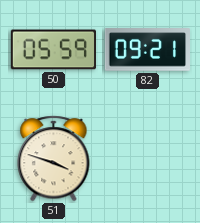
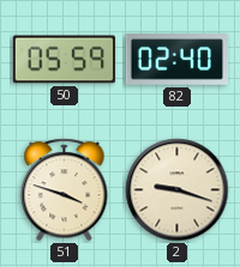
82: 09:21 -> 02:40 (176, 60)
2: none -> 9:18 (178, 190)
